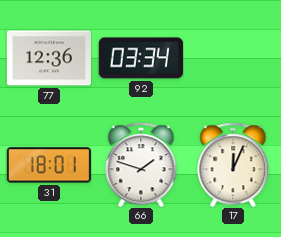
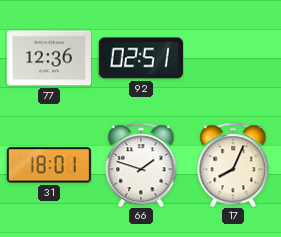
92: 03:34 -> 02:51 (141, 58)
17: 12:04 -> 8:04 (233, 165)
